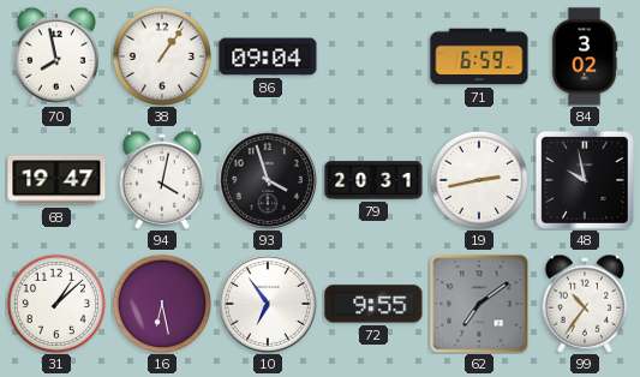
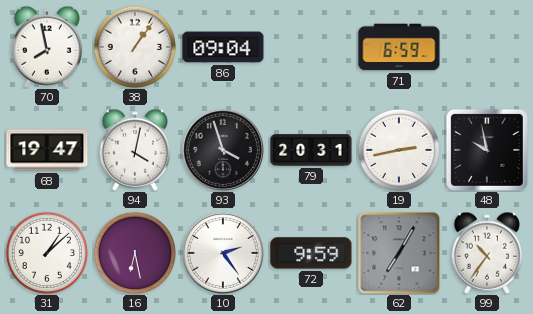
84: 3:02 -> none (585, 56)
10: 6:54 -> 2:24 (223, 253)
72: 9:55 -> 9:59 (311, 253)
62: 7:09 -> 7:05 (399, 253)
